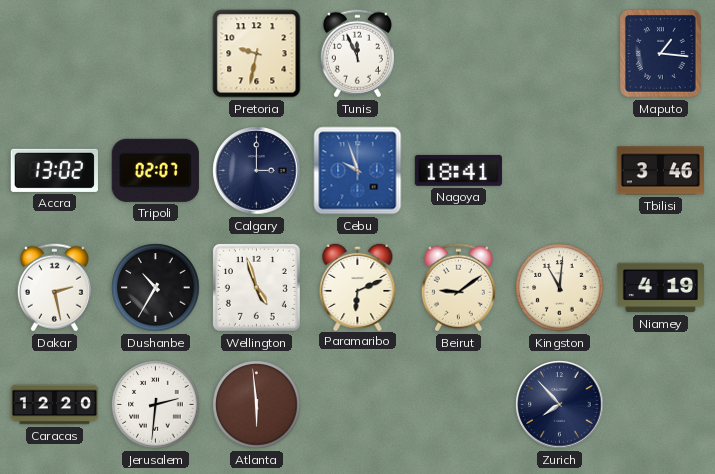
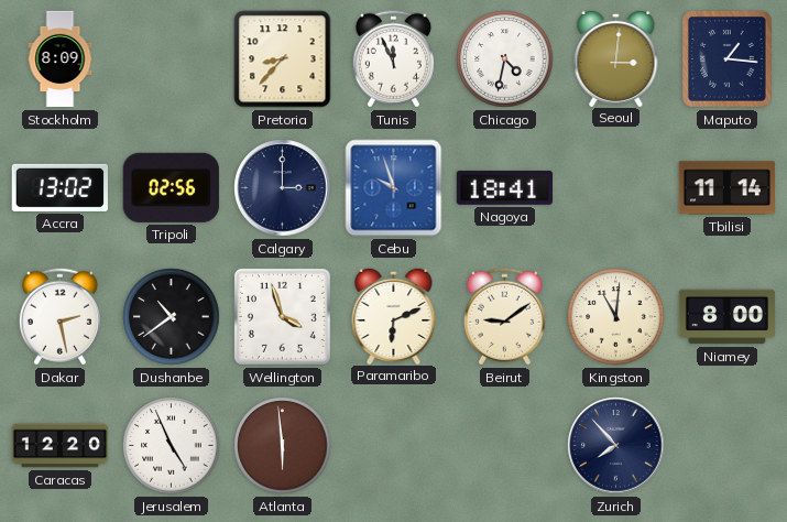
Stockholm: none -> 8:09 (61, 59)
Pretoria: 9:32 -> 8:37 (283, 59)
Chicago: none -> 4:32 (505, 59)
Seoul: none -> 3:01 (616, 57)
Tripoli: 02:07 -> 02:56 (171, 187)
Tbilisi: 3:46 -> 11:14 (726, 188)
Dushanbe: 10:35 -> 10:39 (172, 317)
Wellington: 4:57 -> 3:57 (282, 316)
Niamey: 4:19 -> 8:00 (728, 317)
Jerusalem: 2:31 -> 4:56 (172, 446)
